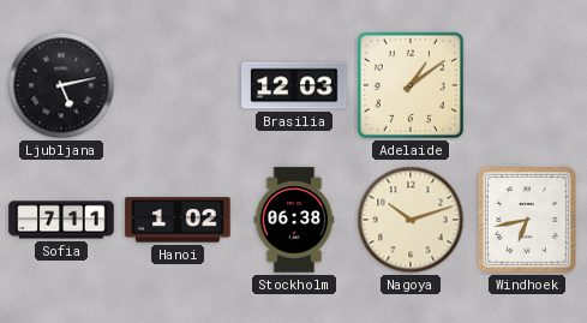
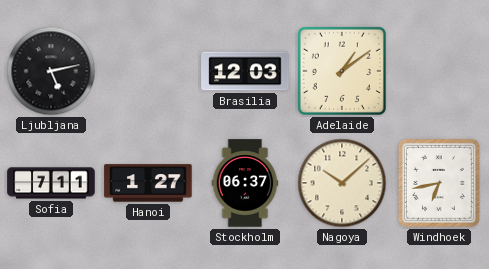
Hanoi: 1:02 -> 1:27 (148, 183)
Stockholm: 06:38 -> 06:37 (245, 183)
Nagoya: 10:12 -> 10:08 (342, 183)
